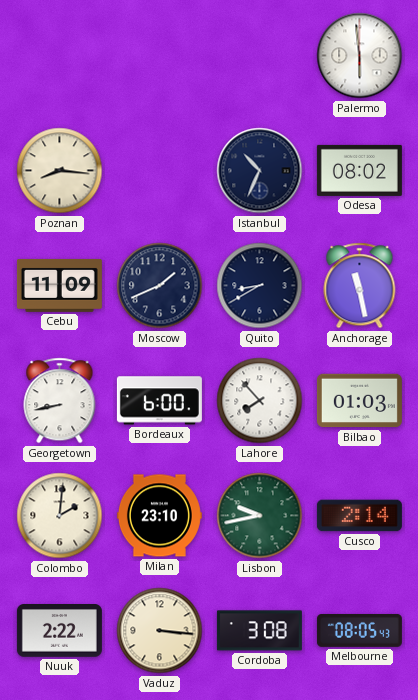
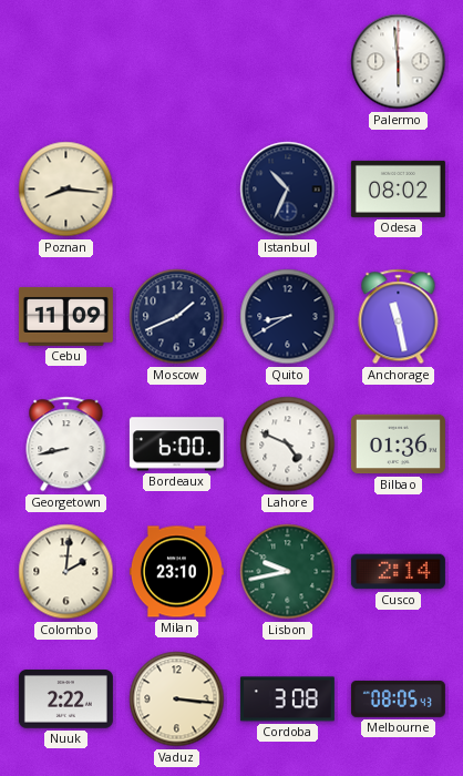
Lahore: 7:53 -> 4:49 (288, 445)
Bilbao: 01:03 -> 01:36 (398, 445)
